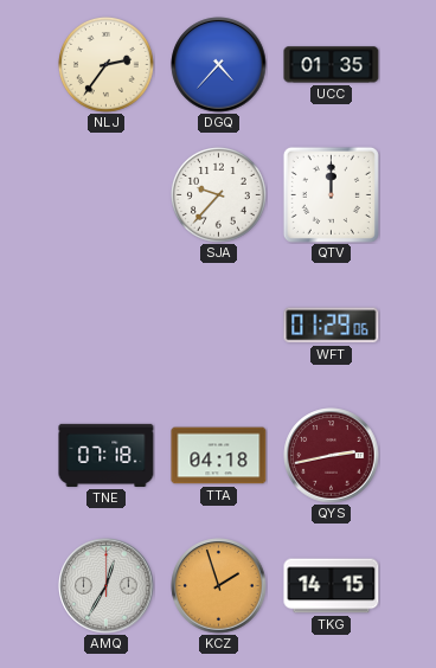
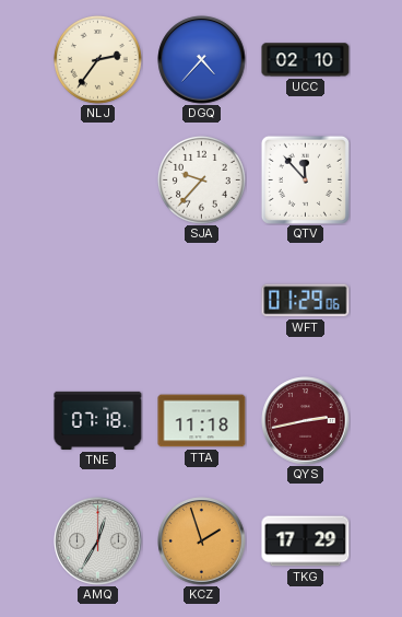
UCC: 01:35 -> 02:10 (306, 60)
QTV: 12:00 -> 11:53 (305, 179)
TTA: 04:18 -> 11:18 (202, 421)
TKG: 14:15 -> 17:29 (306, 542)
